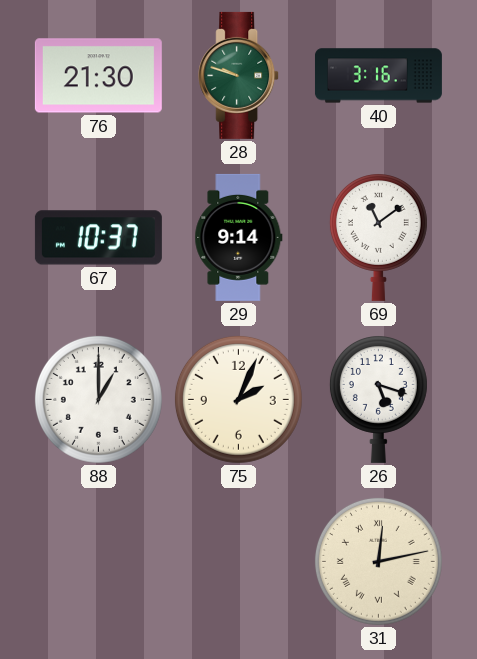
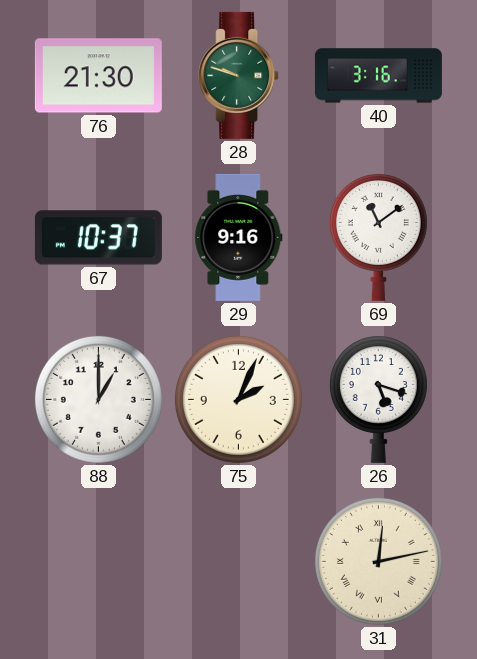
29: 9:14 -> 9:16 (239, 237)
